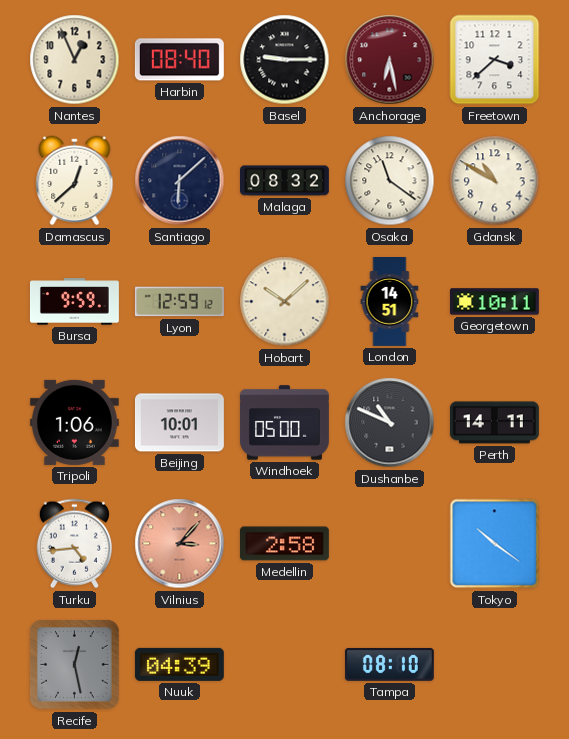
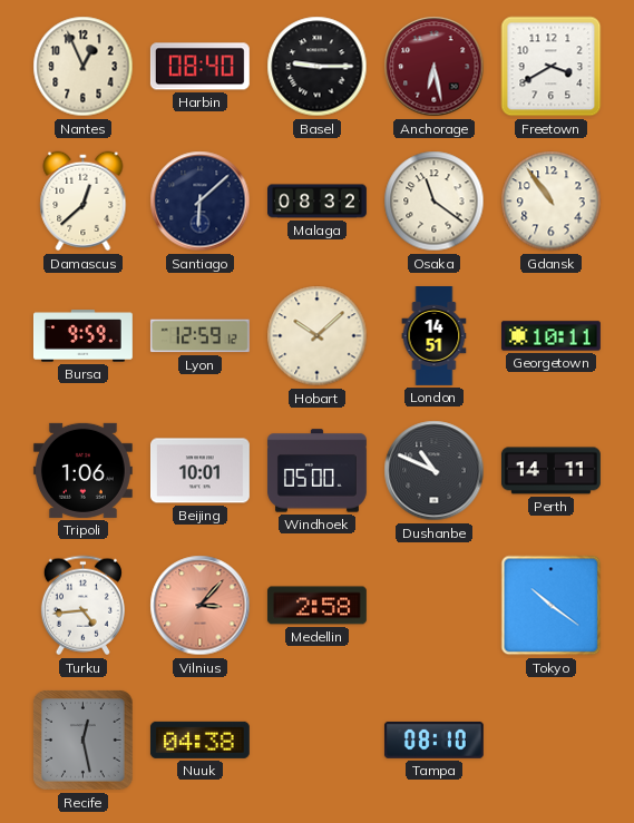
Freetown: 3:38 -> 3:40 (552, 67)
Gdansk: 10:50 -> 10:54 (552, 202)
Nuuk: 04:39 -> 04:38 (199, 739)
